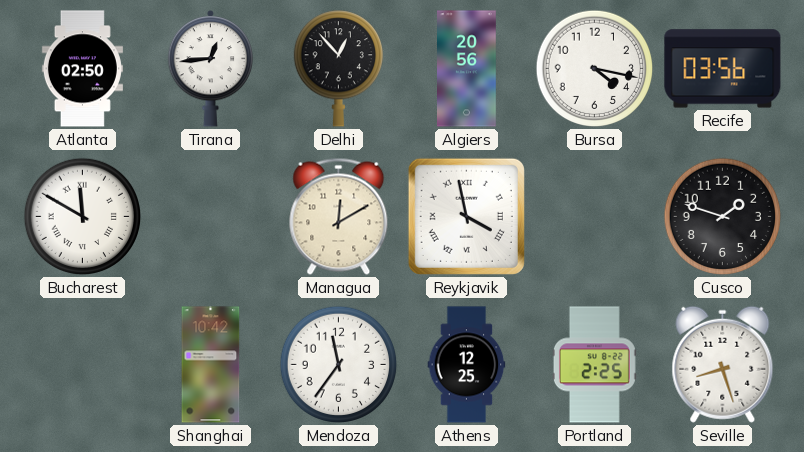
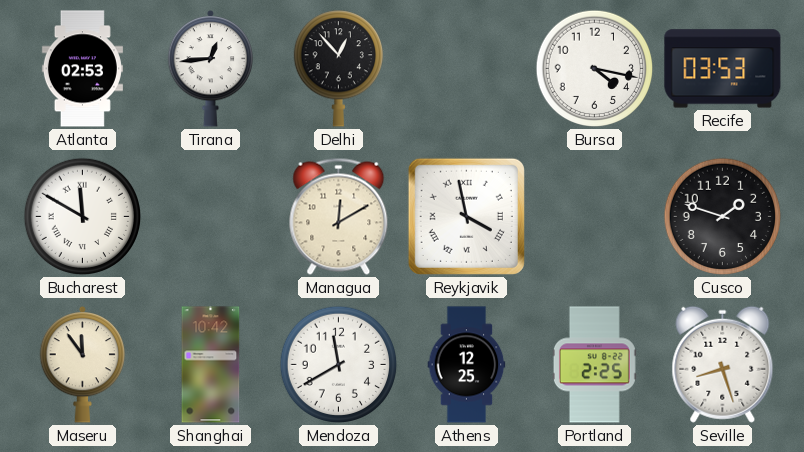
Atlanta: 02:50 -> 02:53 (82, 69)
Algiers: 20:56 -> none (467, 69)
Recife: 03:56 -> 03:53 (723, 69)
Maseru: none -> 11:54 (83, 364)
Mendoza: 11:36 -> 11:40 (339, 365)
